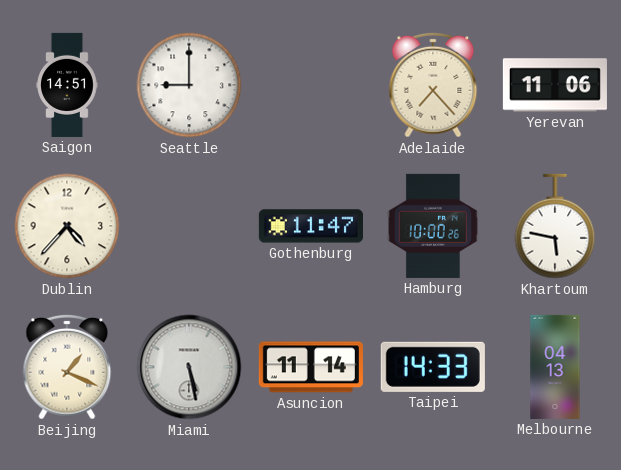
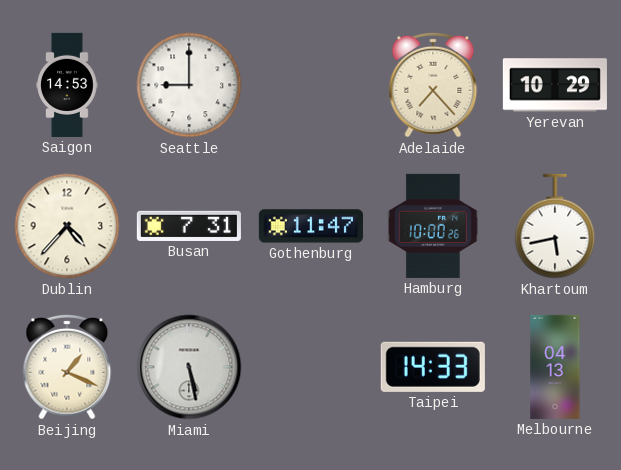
Saigon: 14:51 -> 14:53 (67, 85)
Yerevan: 11:06 -> 10:29 (555, 85)
Busan: none -> 7:31 (189, 226)
Khartoum: 5:47 -> 5:43 (555, 226)
Asuncion: 11:14 -> none (311, 367)
